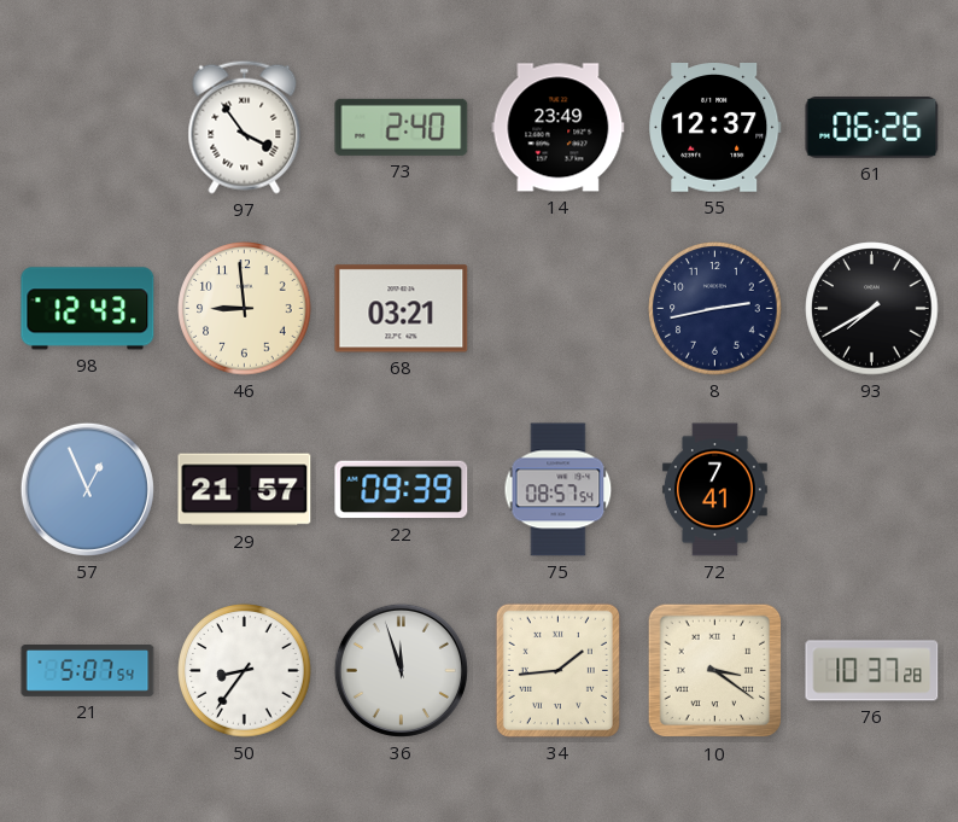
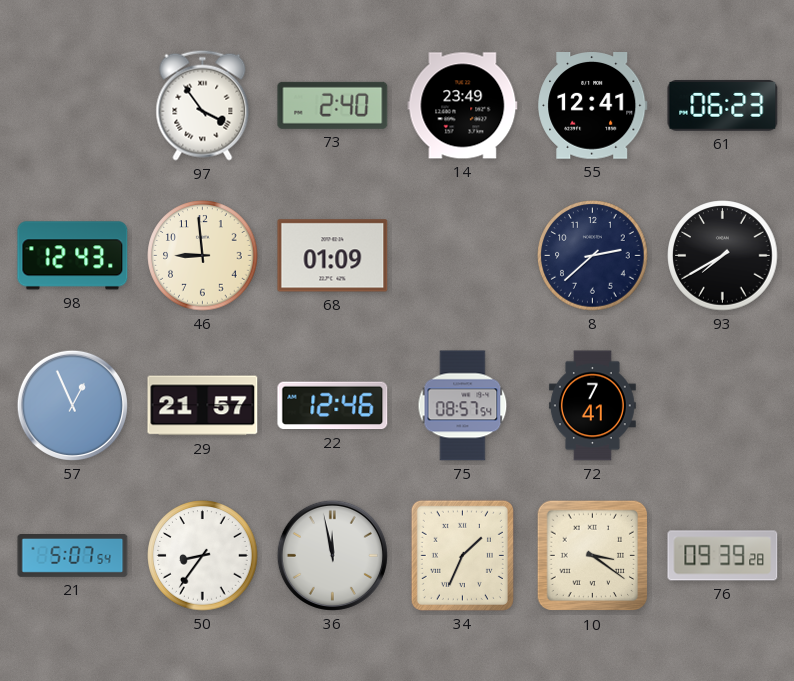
55: 12:37 -> 12:41 (593, 106)
61: 06:26 -> 06:23 (723, 106)
68: 03:21 -> 01:09 (333, 256)
8: 2:43 -> 2:38 (593, 256)
22: 09:39 -> 12:46 (333, 406)
36: 11:57 -> 11:58 (332, 555)
34: 1:44 -> 1:34 (462, 555)
76: 10:37 -> 09:39 (723, 556)
